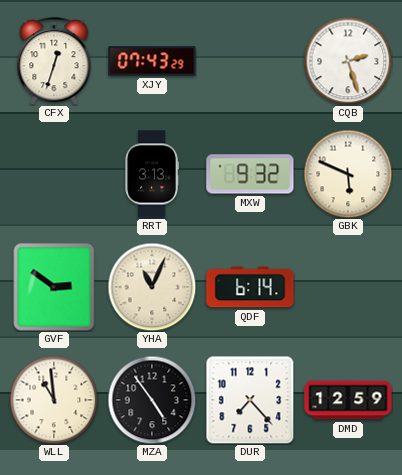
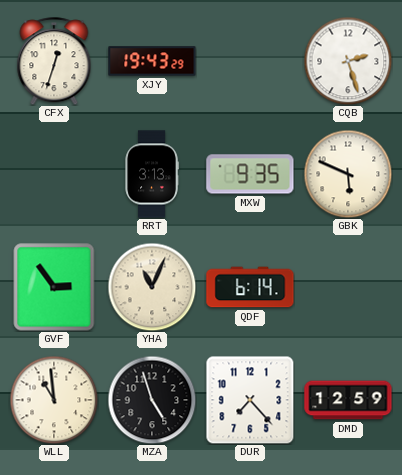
XJY: 07:43 -> 19:43 (152, 61)
MXW: 9:32 -> 9:35 (250, 174)
GVF: 2:51 -> 2:54 (54, 287)
MZA: 4:54 -> 4:57 (152, 400)
